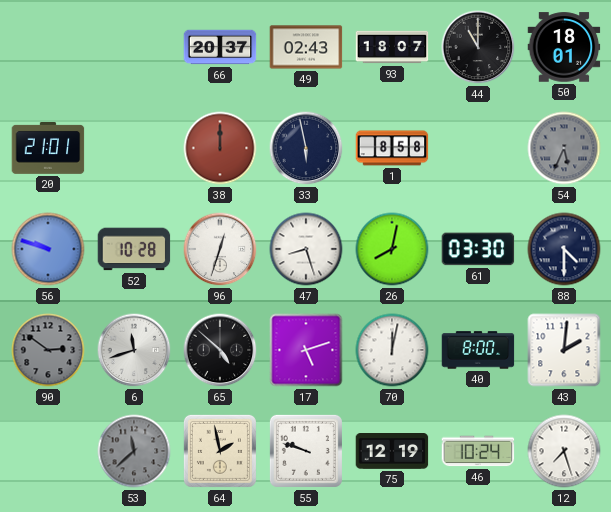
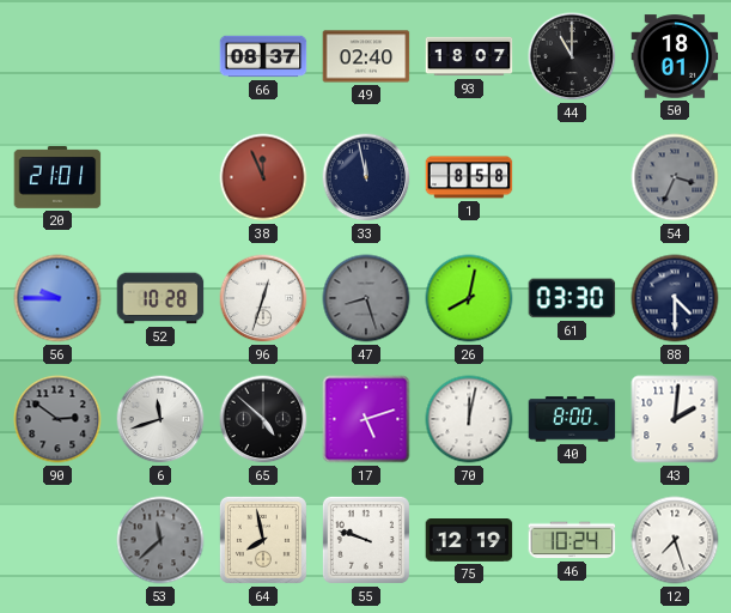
66: 20:37 -> 08:37 (263, 56)
49: 02:43 -> 02:40 (366, 56)
38: 12:00 -> 11:56 (263, 177)
33: 5:58 -> 11:58 (366, 177)
54: 5:34 -> 3:34 (675, 177)
56: 9:48 -> 9:45 (57, 298)
47 dial: white -> grey (366, 298)
64: 1:58 -> 7:58 (263, 540)
